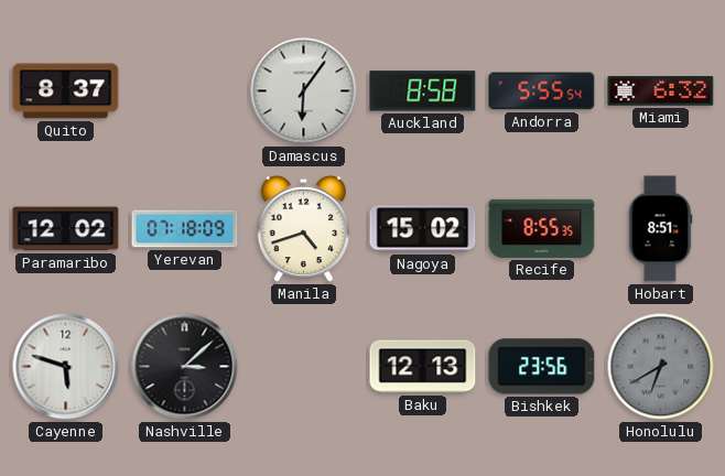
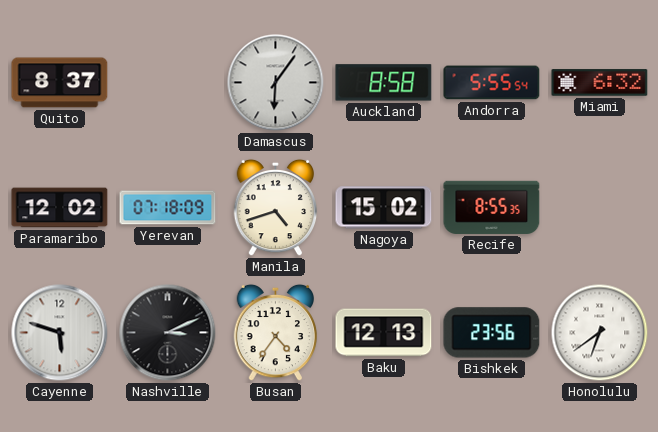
Hobart: 8:51 -> none (660, 229)
Nashville: 3:08 -> 3:11 (168, 333)
Busan: none -> 4:36 (276, 333)
Honolulu: 6:40 -> 6:39 (600, 333)
Honolulu dial: grey -> white (600, 333)
